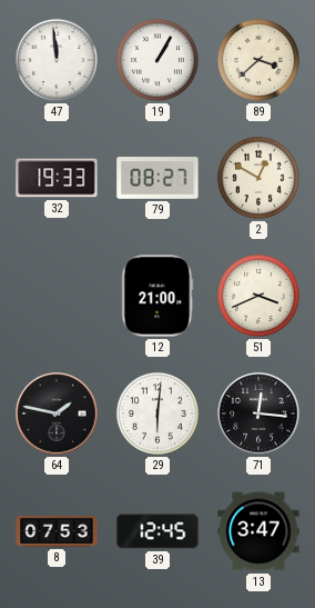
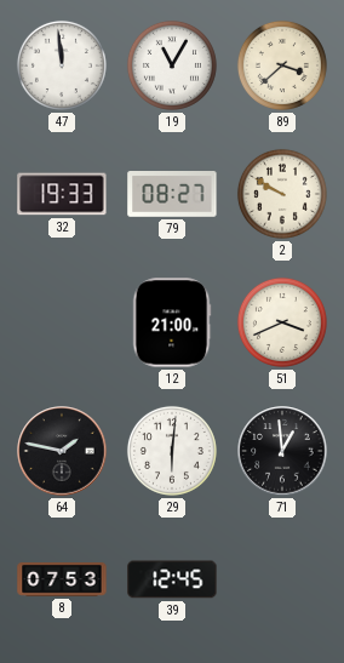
19: 1:05 -> 11:05 (172, 65)
2: 12:50 -> 9:50 (282, 194)
71: 12:16 -> 12:59 (282, 451)
13: 3:47 -> none (258, 531)
